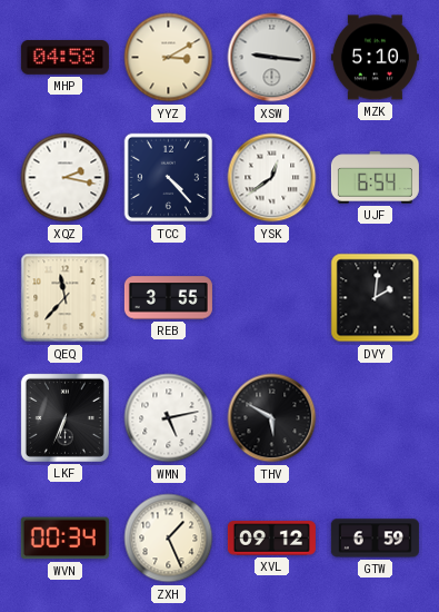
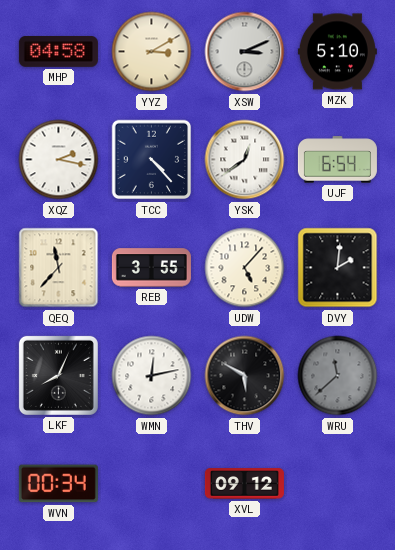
XSW: 9:16 -> 3:11 (245, 52)
UDW: none -> 5:07 (245, 268)
LKF: 6:34 -> 8:04 (58, 375)
WMN: 5:13 -> 12:13 (152, 376)
WRU: none -> 11:38 (338, 376)
ZXH: 1:26 -> none (169, 539)
GTW: 6:59 -> none (375, 539)
